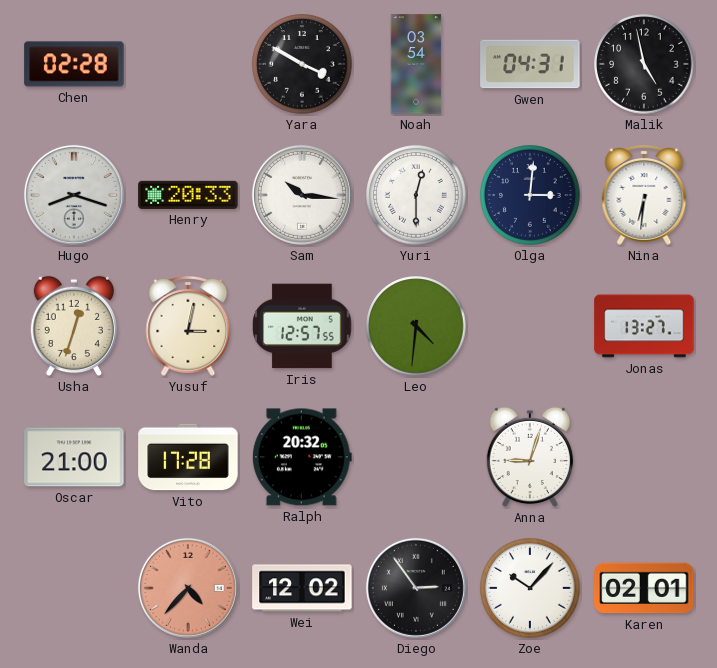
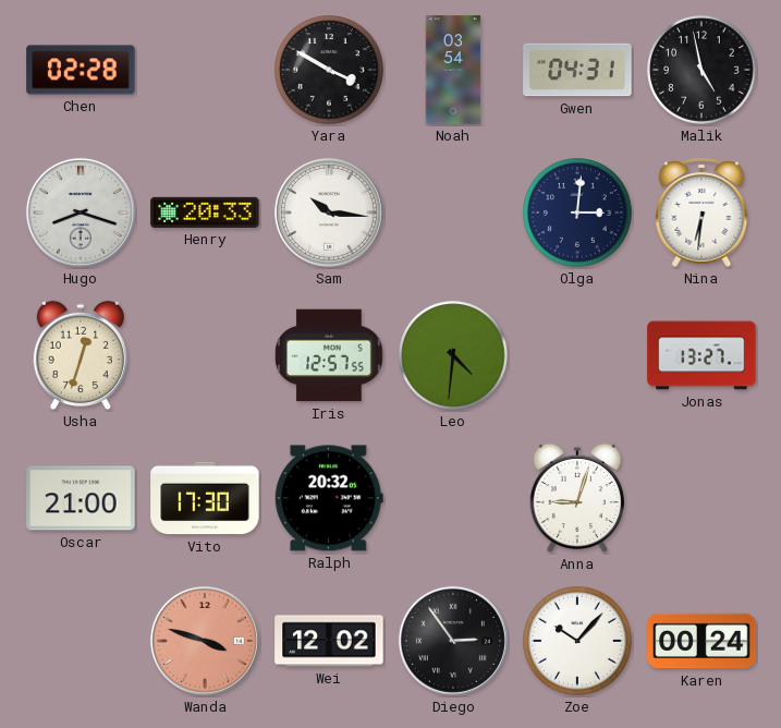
Yuri: 12:30 -> none (416, 195)
Yusuf: 3:02 -> none (188, 327)
Vito: 17:28 -> 17:30 (205, 498)
Wanda: 4:37 -> 3:48 (205, 641)
Karen: 02:01 -> 00:24 (701, 641)
